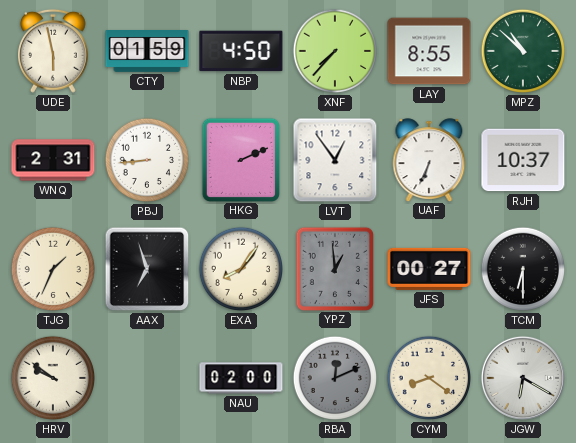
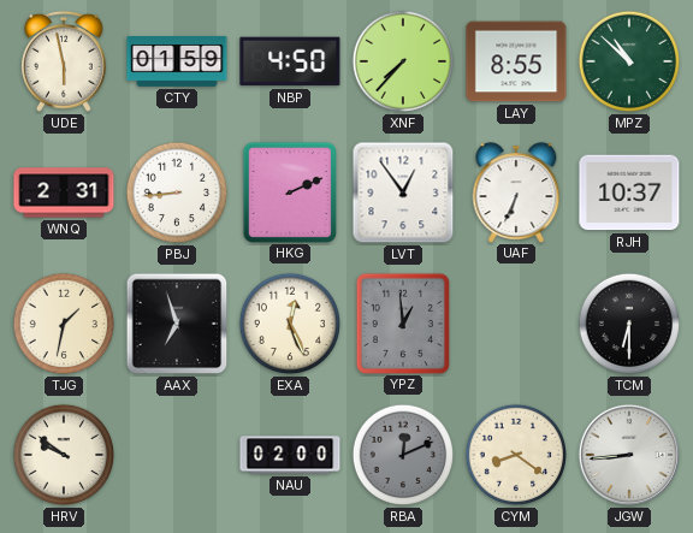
TJG: 1:34 -> 1:32 (64, 324)
EXA: 8:06 -> 12:26 (290, 324)
JFS: 00:27 -> none (429, 269)
JGW: 6:20 -> 8:44 (629, 455)
